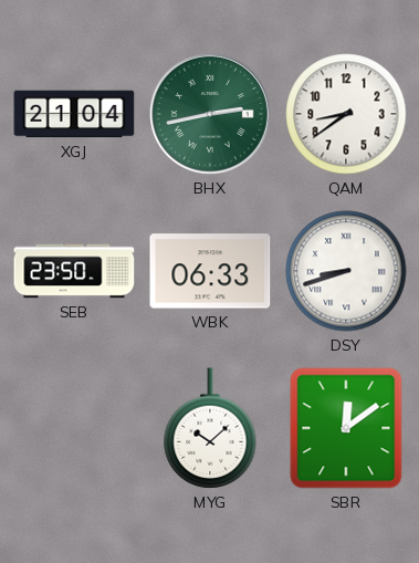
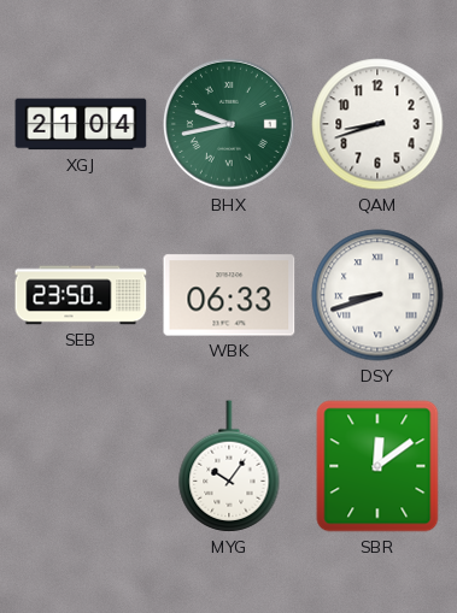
BHX: 2:43 -> 9:43 (229, 124)
QAM: 8:39 -> 8:42 (377, 124)
MYG: 10:08 -> 10:06 (229, 466)
